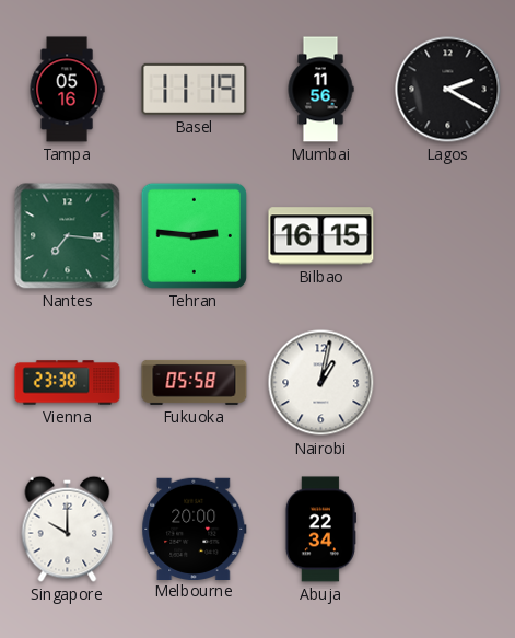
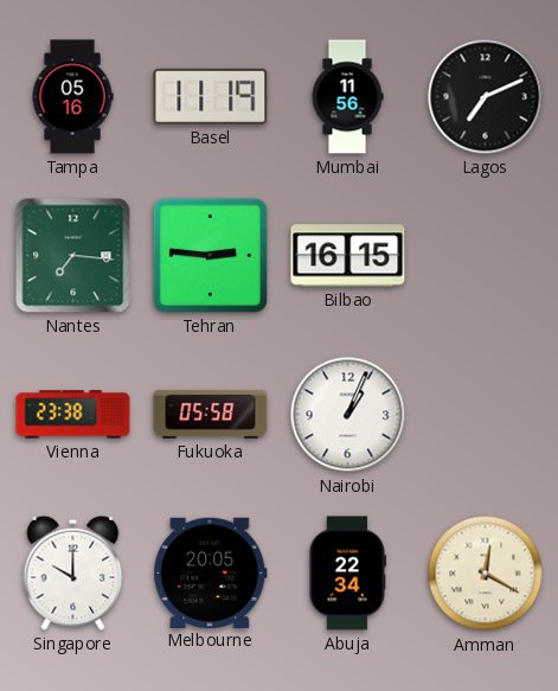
Lagos: 2:20 -> 7:11 (486, 97)
Nairobi: 1:02 -> 1:04 (348, 415)
Melbourne: 20:00 -> 20:05 (211, 572)
Amman: none -> 12:20 (486, 574)
